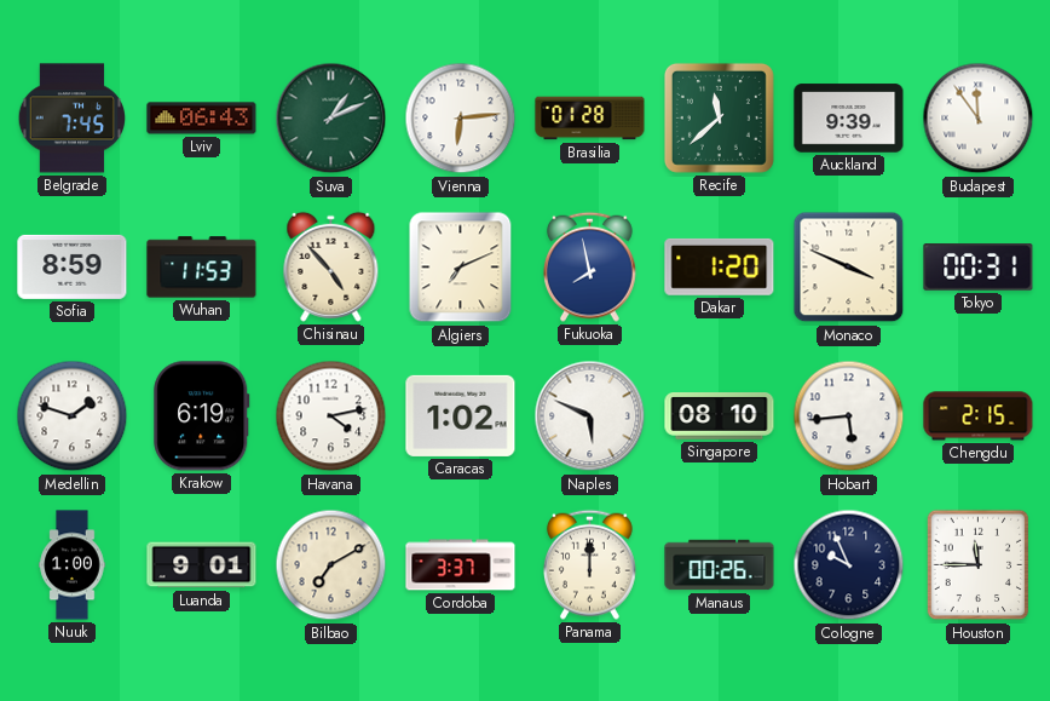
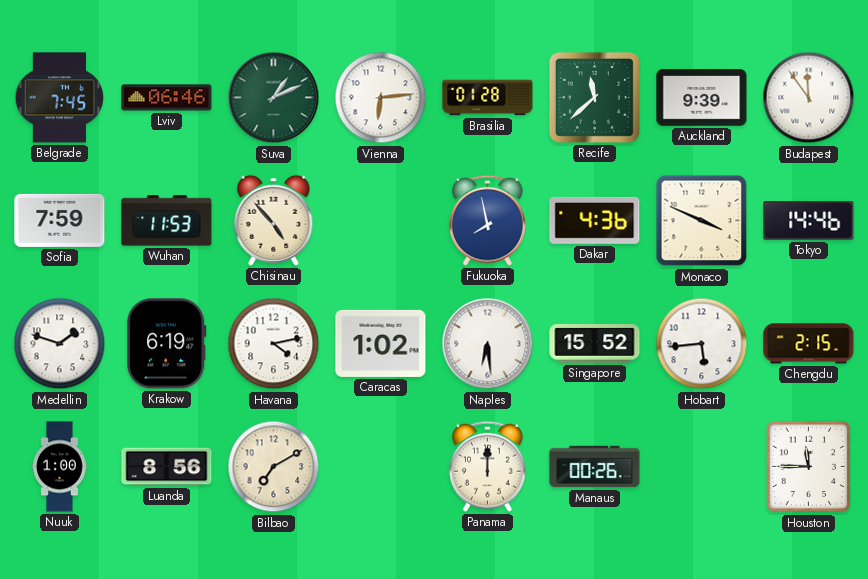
Lviv: 06:43 -> 06:46 (167, 98)
Sofia: 8:59 -> 7:59 (60, 220)
Algiers: 7:11 -> none (461, 268)
Dakar: 1:20 -> 4:36 (595, 220)
Tokyo: 00:31 -> 14:46 (809, 221)
Naples: 5:49 -> 6:29 (488, 344)
Singapore: 08:10 -> 15:52 (595, 344)
Luanda: 9:01 -> 8:56 (167, 467)
Cordoba: 3:37 -> none (461, 565)
Cologne: 9:56 -> none (849, 565)
